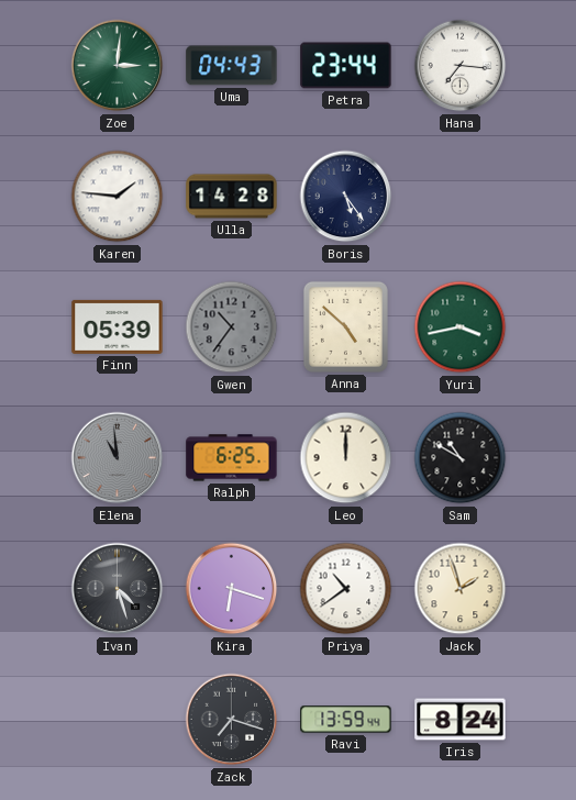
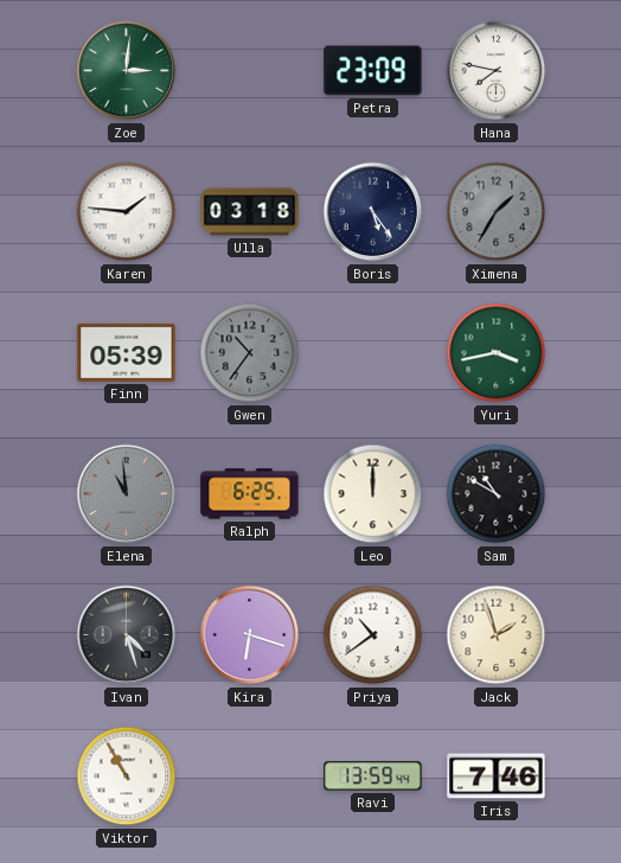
Uma: 04:43 -> none (232, 66)
Petra: 23:44 -> 23:09 (373, 71)
Hana: 7:16 -> 7:47 (497, 71)
Ulla: 14:28 -> 03:18 (250, 212)
Ximena: none -> 1:35 (497, 212)
Anna: 4:52 -> none (345, 326)
Viktor: none -> 10:55 (127, 776)
Zack: 7:18 -> none (232, 720)
Iris: 8:24 -> 7:46 (497, 776)
